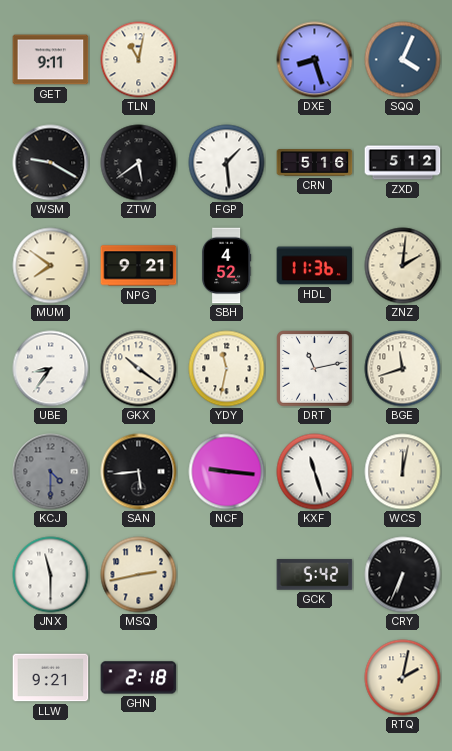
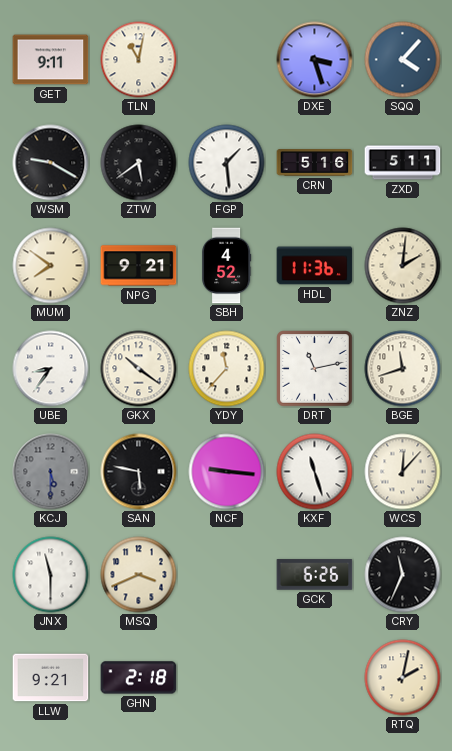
DXE: 8:27 -> 3:27 (315, 60)
SQQ: 4:04 -> 4:07 (403, 60)
ZXD: 5:12 -> 5:11 (403, 163)
YDY: 11:32 -> 11:37 (227, 369)
KCJ: 4:30 -> 5:30 (51, 472)
SAN: 5:44 -> 5:47 (139, 472)
WCS: 12:02 -> 12:07 (403, 472)
MSQ: 2:43 -> 3:41 (139, 575)
GCK: 5:42 -> 6:26 (315, 575)
CRY: 6:34 -> 11:34 (403, 575)
